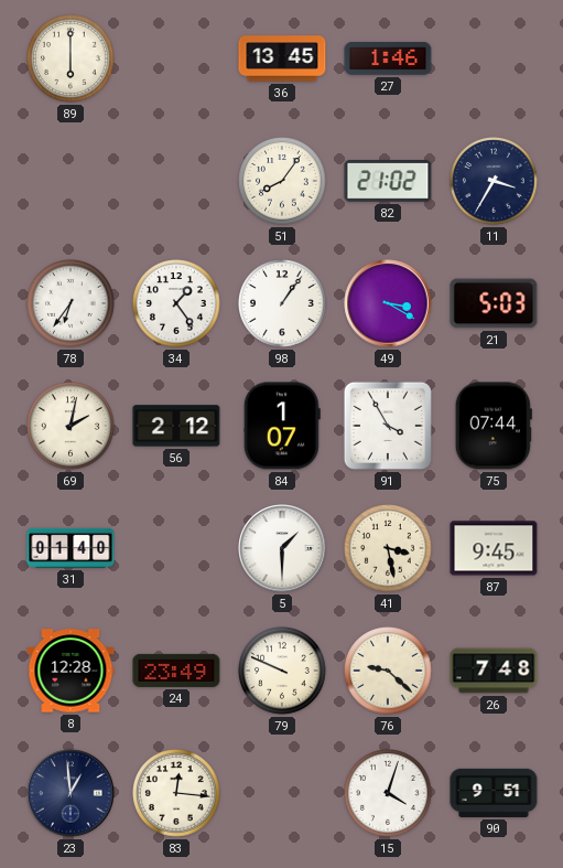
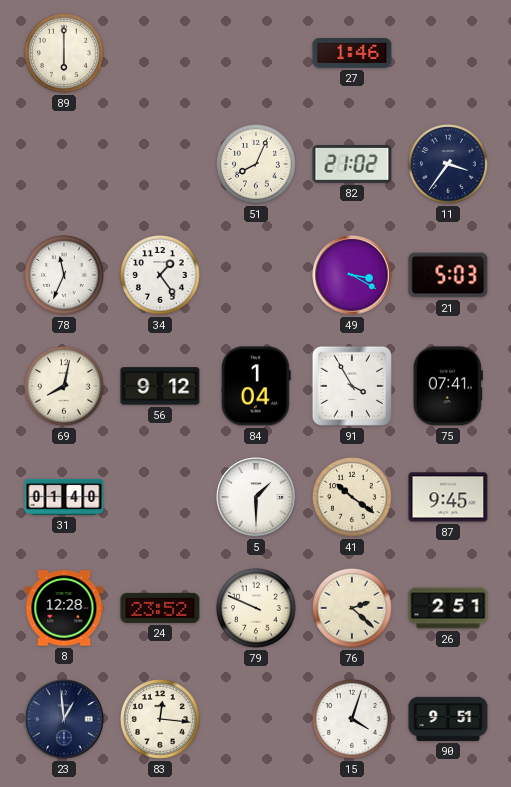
36: 13:45 -> none (282, 58)
51: 8:06 -> 8:04 (256, 164)
11: 3:35 -> 3:36 (448, 164)
78: 6:36 -> 11:34 (64, 275)
98: 1:06 -> none (282, 303)
69: 2:02 -> 8:02 (64, 386)
56: 2:12 -> 9:12 (160, 386)
84: 1:07 -> 1:04 (256, 386)
75: 07:44 -> 07:41 (448, 386)
41: 3:28 -> 10:21 (352, 497)
24: 23:49 -> 23:52 (160, 608)
76: 9:22 -> 2:22 (352, 608)
26: 7:48 -> 2:51 (448, 608)
